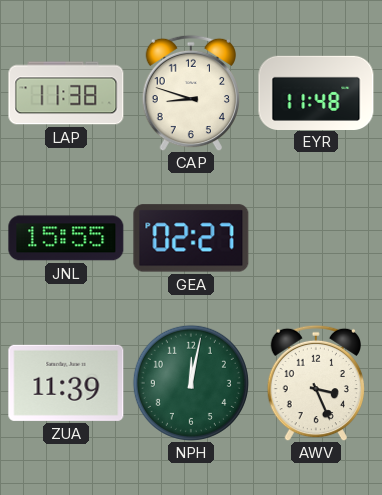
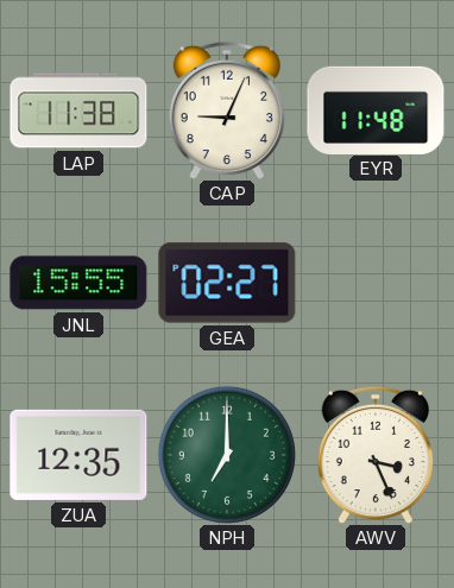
CAP: 8:48 -> 9:04 (226, 110)
ZUA: 11:39 -> 12:35 (78, 455)
NPH: 12:02 -> 7:00 (227, 455)
